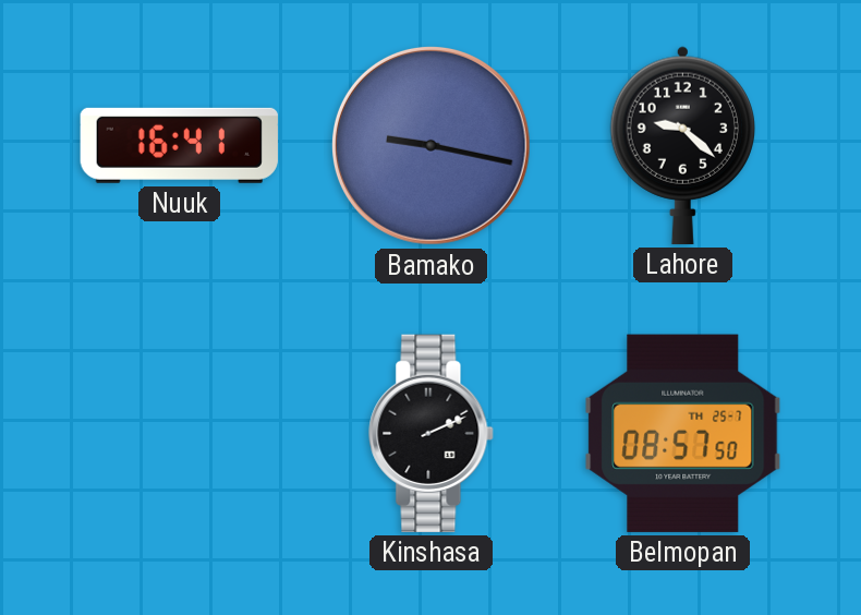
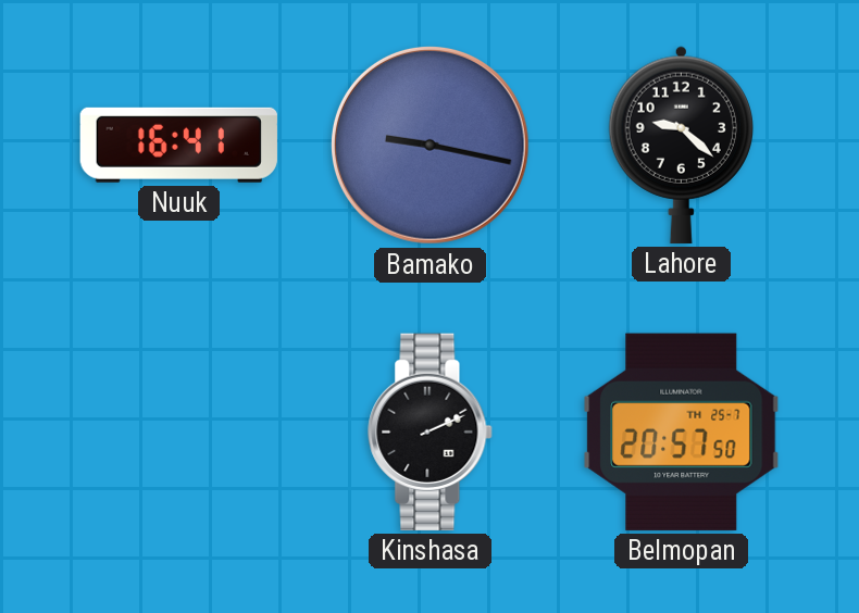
Belmopan: 08:57 -> 20:57 (682, 431)
